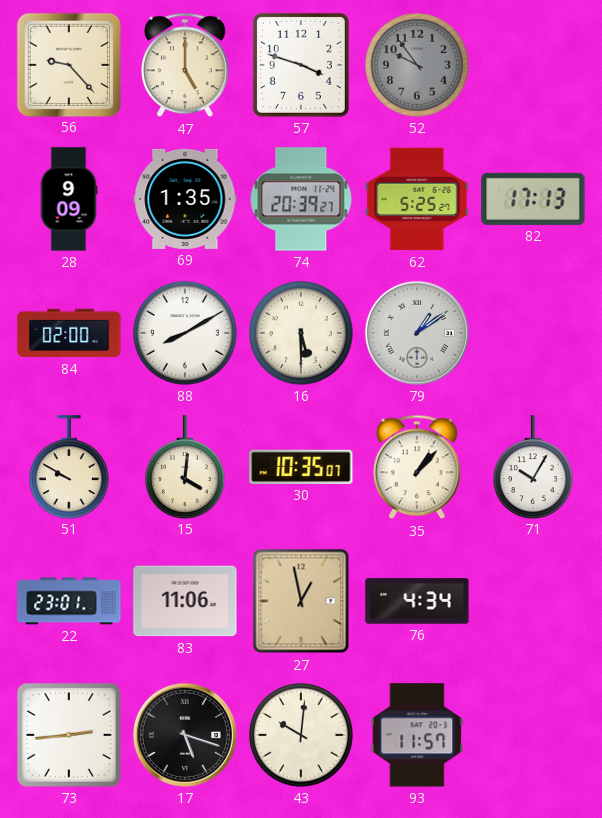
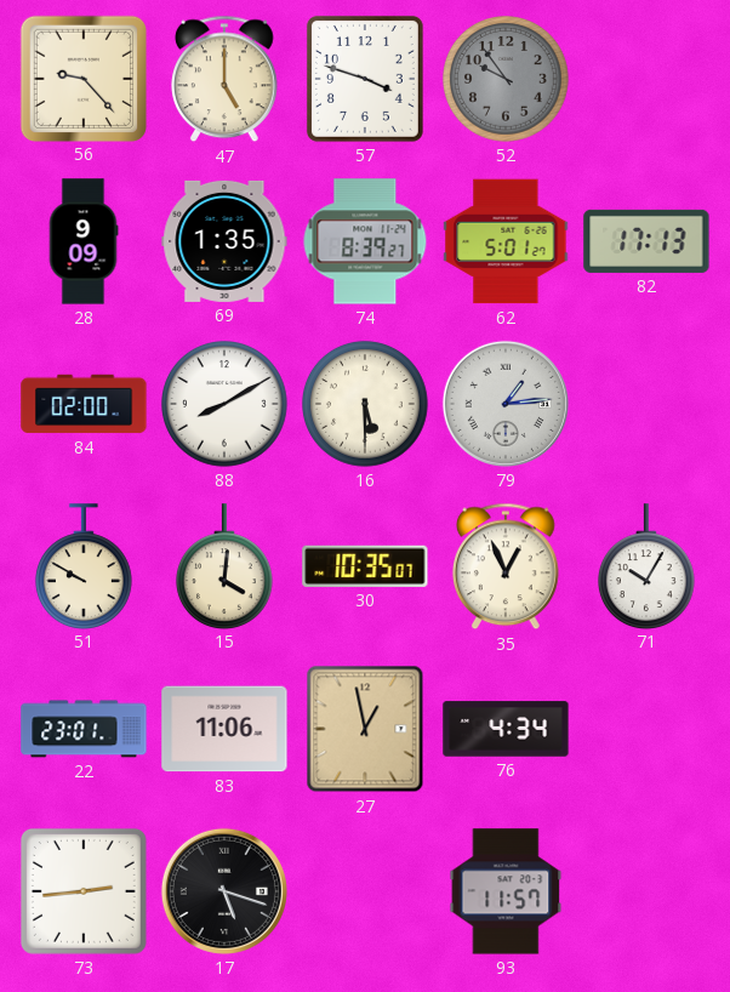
74: 20:39 -> 8:39 (365, 241)
62: 5:25 -> 5:01 (506, 241)
79: 1:09 -> 1:14 (506, 404)
35: 1:07 -> 12:56 (507, 566)
43: 10:01 -> none (302, 736)
